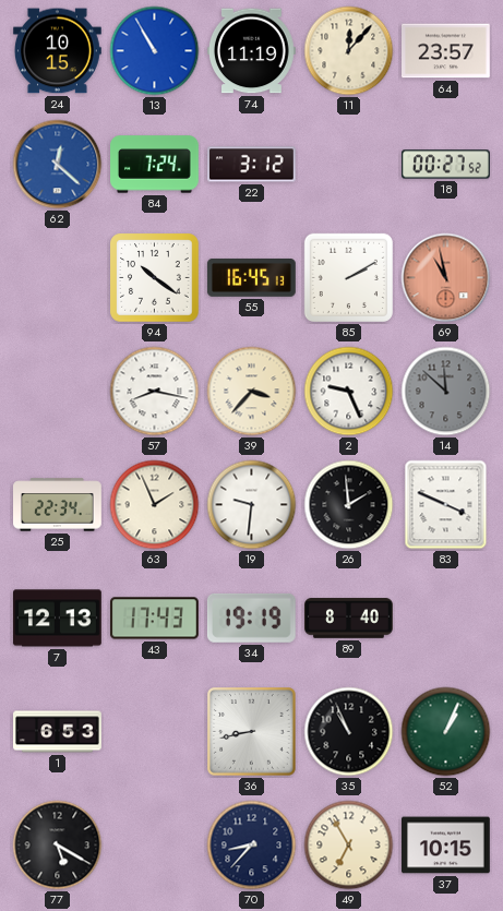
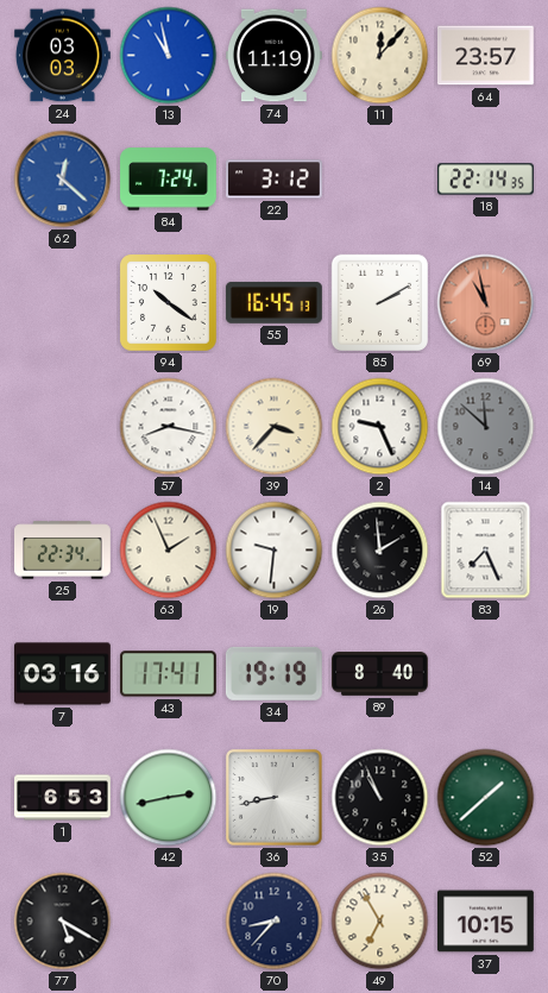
24: 10:15 -> 03:03 (63, 56)
13: 10:55 -> 10:58 (169, 56)
18: 00:27 -> 22:14 (486, 180)
83: 3:49 -> 7:26 (486, 551)
7: 12:13 -> 03:16 (63, 674)
43: 17:43 -> 17:41 (169, 674)
42: none -> 2:43 (169, 798)
52: 1:04 -> 1:38 (486, 798)
